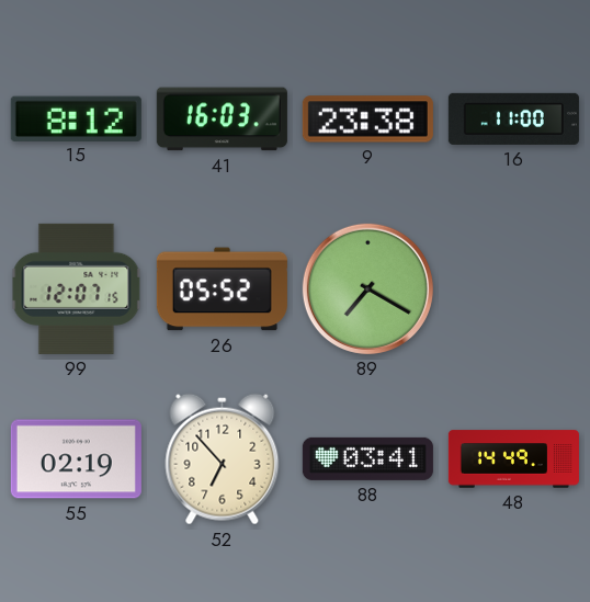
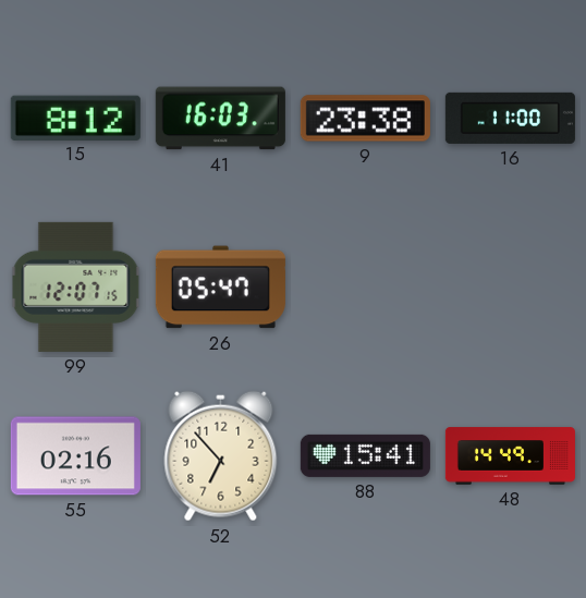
26: 05:52 -> 05:47 (220, 288)
89: 7:20 -> none (367, 288)
55: 02:19 -> 02:16 (75, 456)
88: 03:41 -> 15:41 (365, 455)
